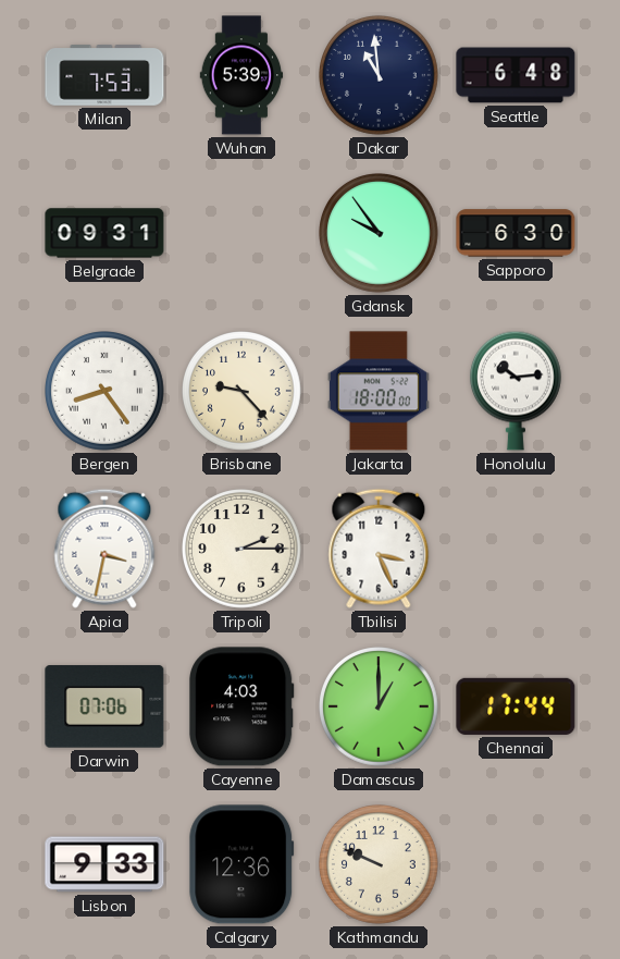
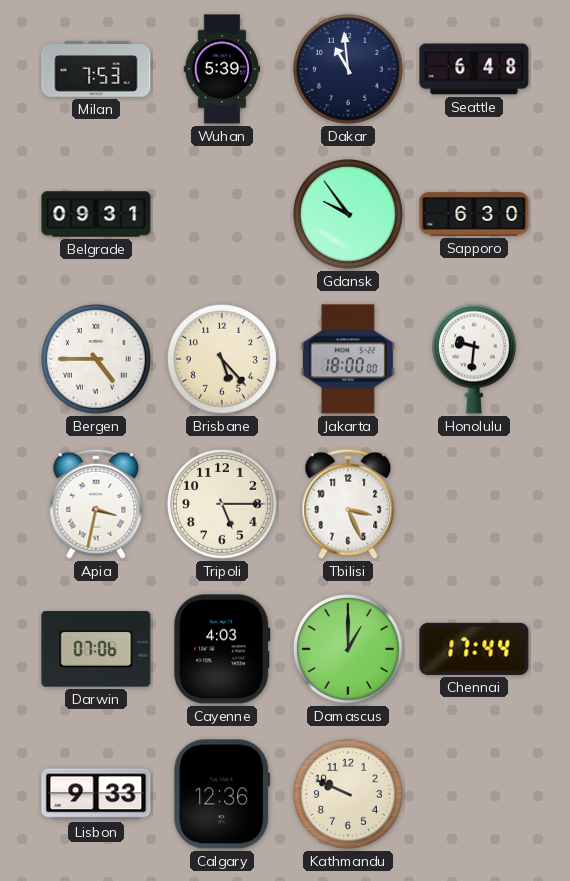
Bergen: 8:24 -> 4:45 (97, 360)
Brisbane: 9:23 -> 5:23 (223, 360)
Honolulu: 10:14 -> 9:31 (474, 359)
Tripoli: 2:15 -> 5:15 (223, 505)
